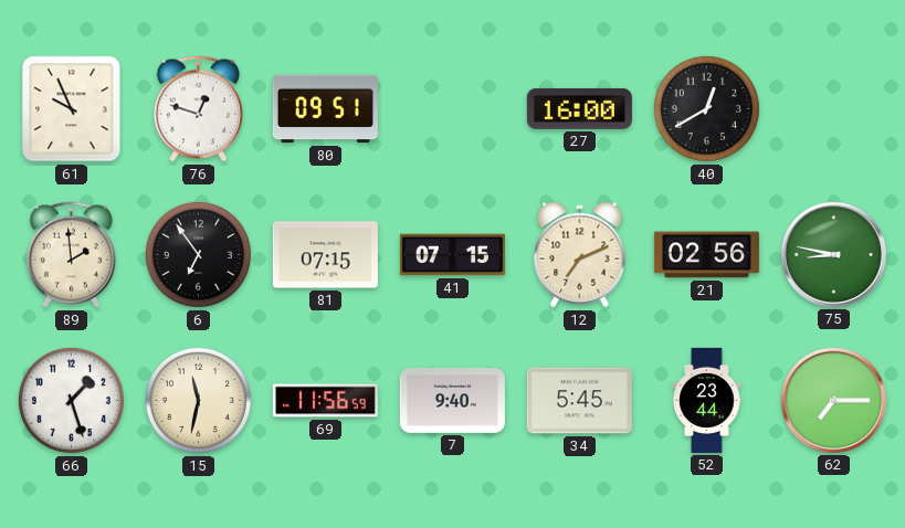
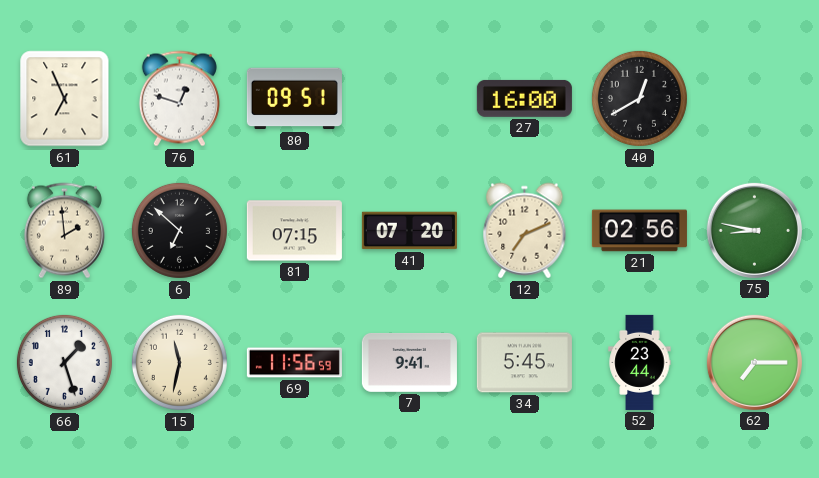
61: 9:56 -> 6:56 (65, 99)
6: 6:54 -> 6:52 (179, 230)
41: 07:15 -> 07:20 (409, 231)
7: 9:40 -> 9:41 (409, 362)
